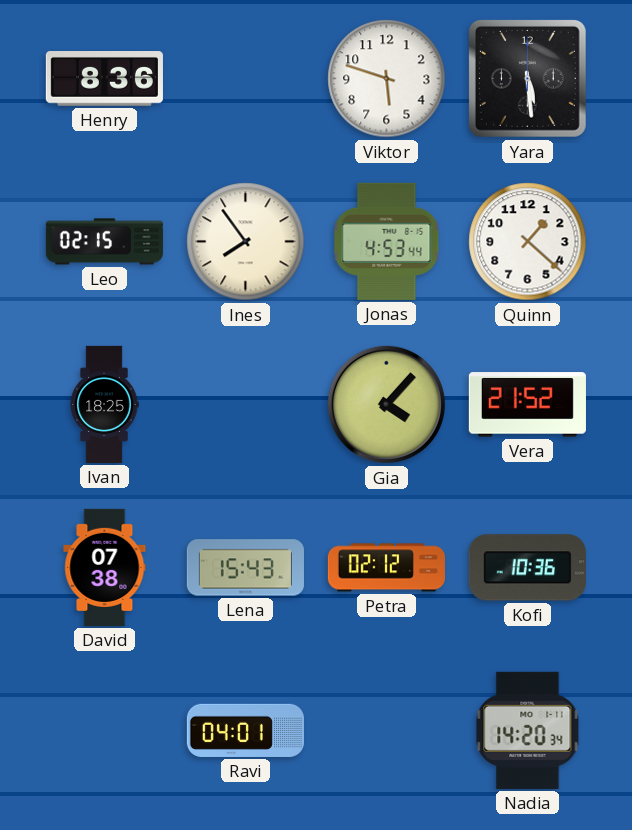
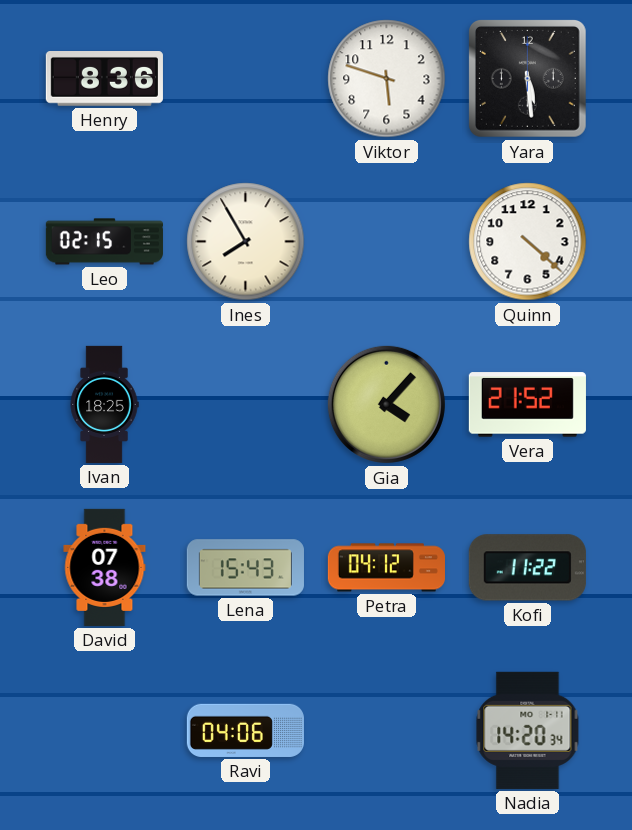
Ines: 7:54 -> 7:55 (246, 242)
Jonas: 4:53 -> none (387, 241)
Quinn: 1:22 -> 4:22 (528, 242)
Petra: 02:12 -> 04:12 (386, 568)
Kofi: 10:36 -> 11:22 (527, 568)
Ravi: 04:01 -> 04:06 (245, 730)
